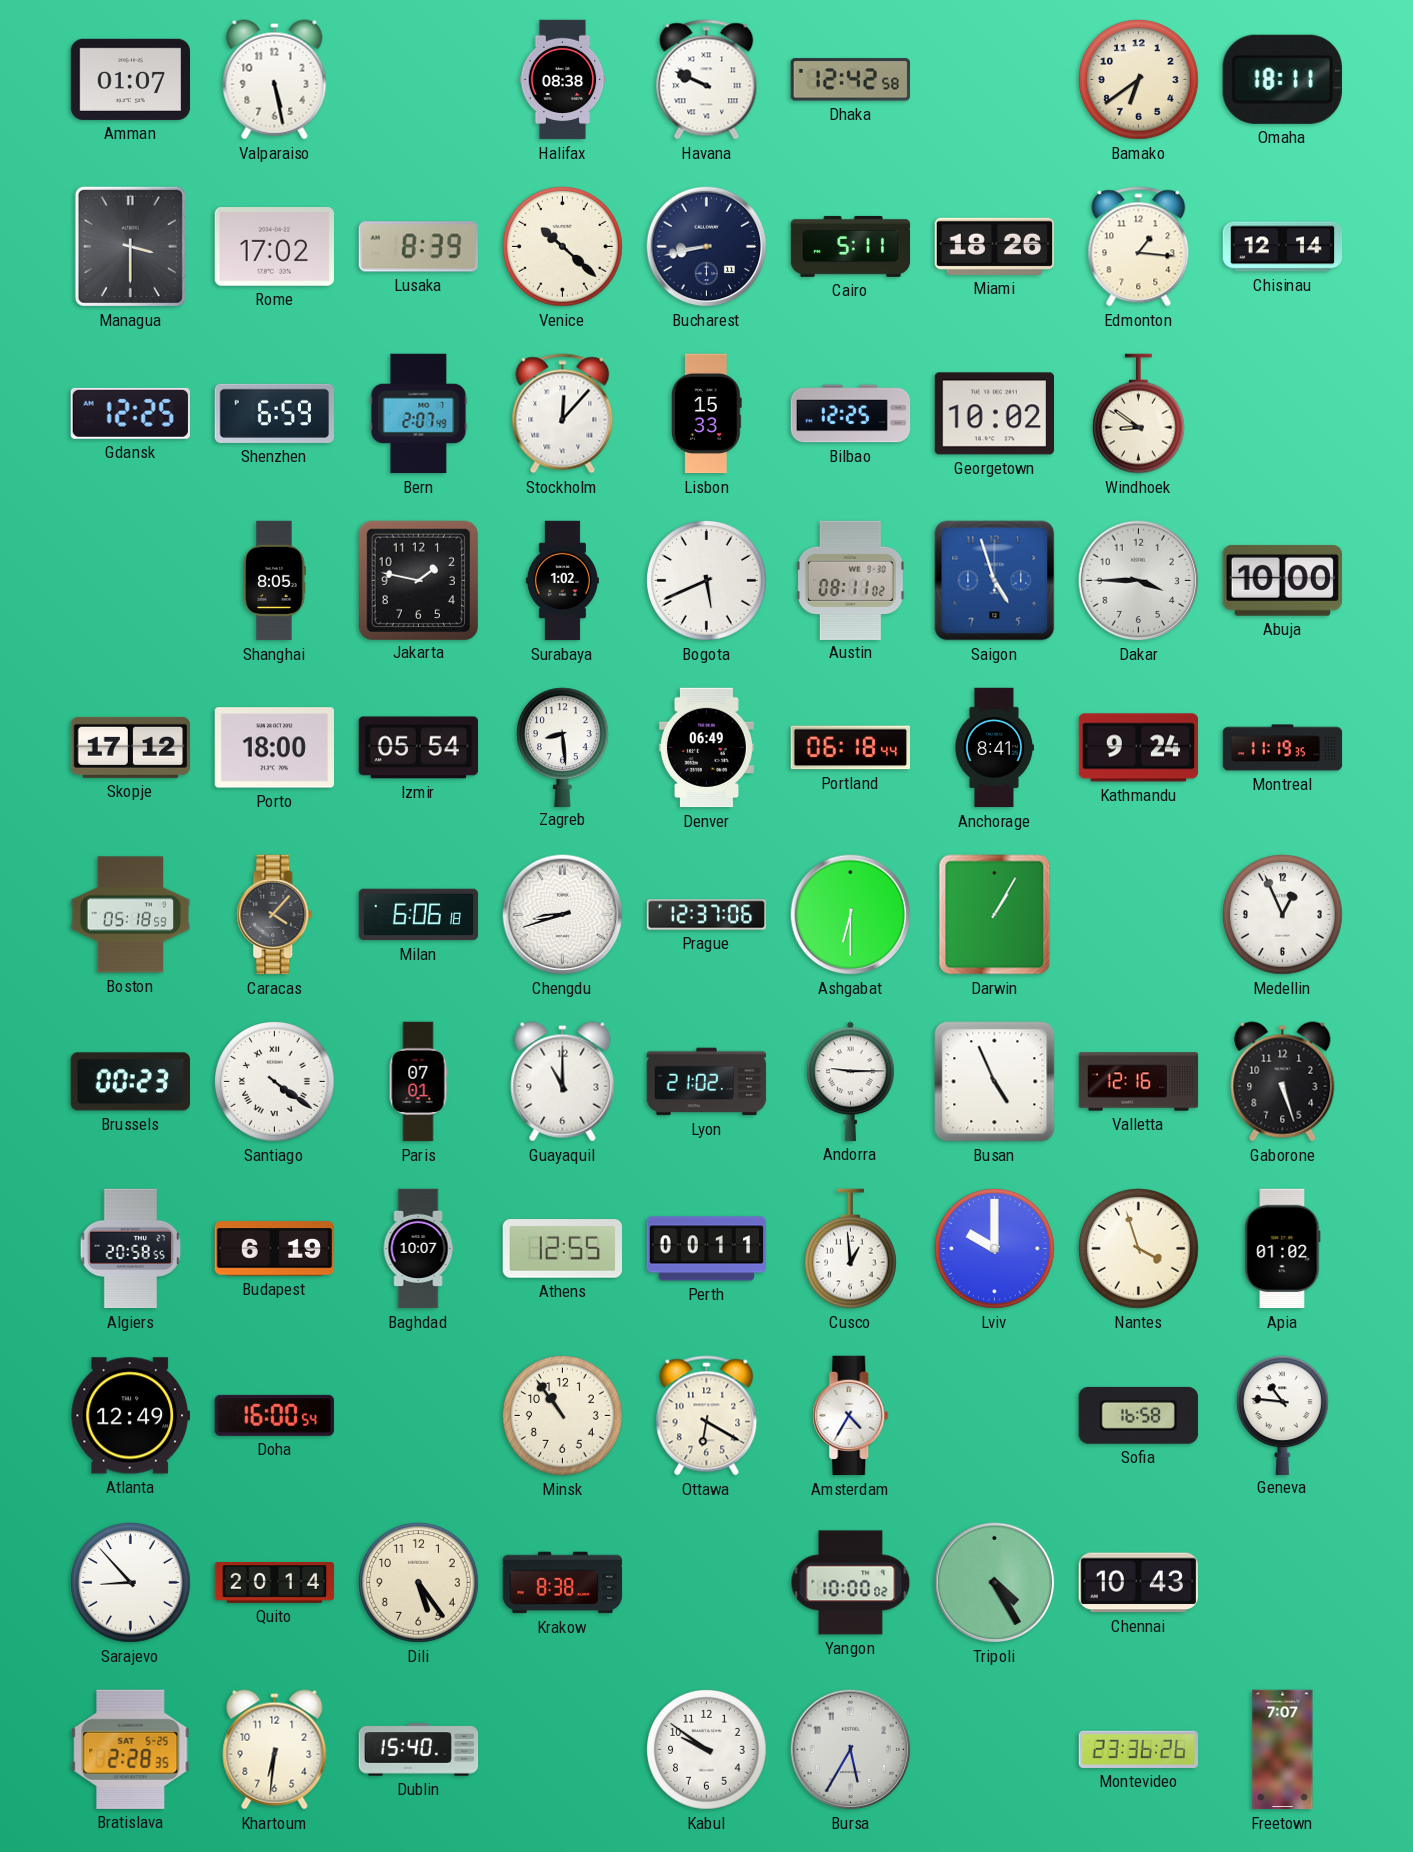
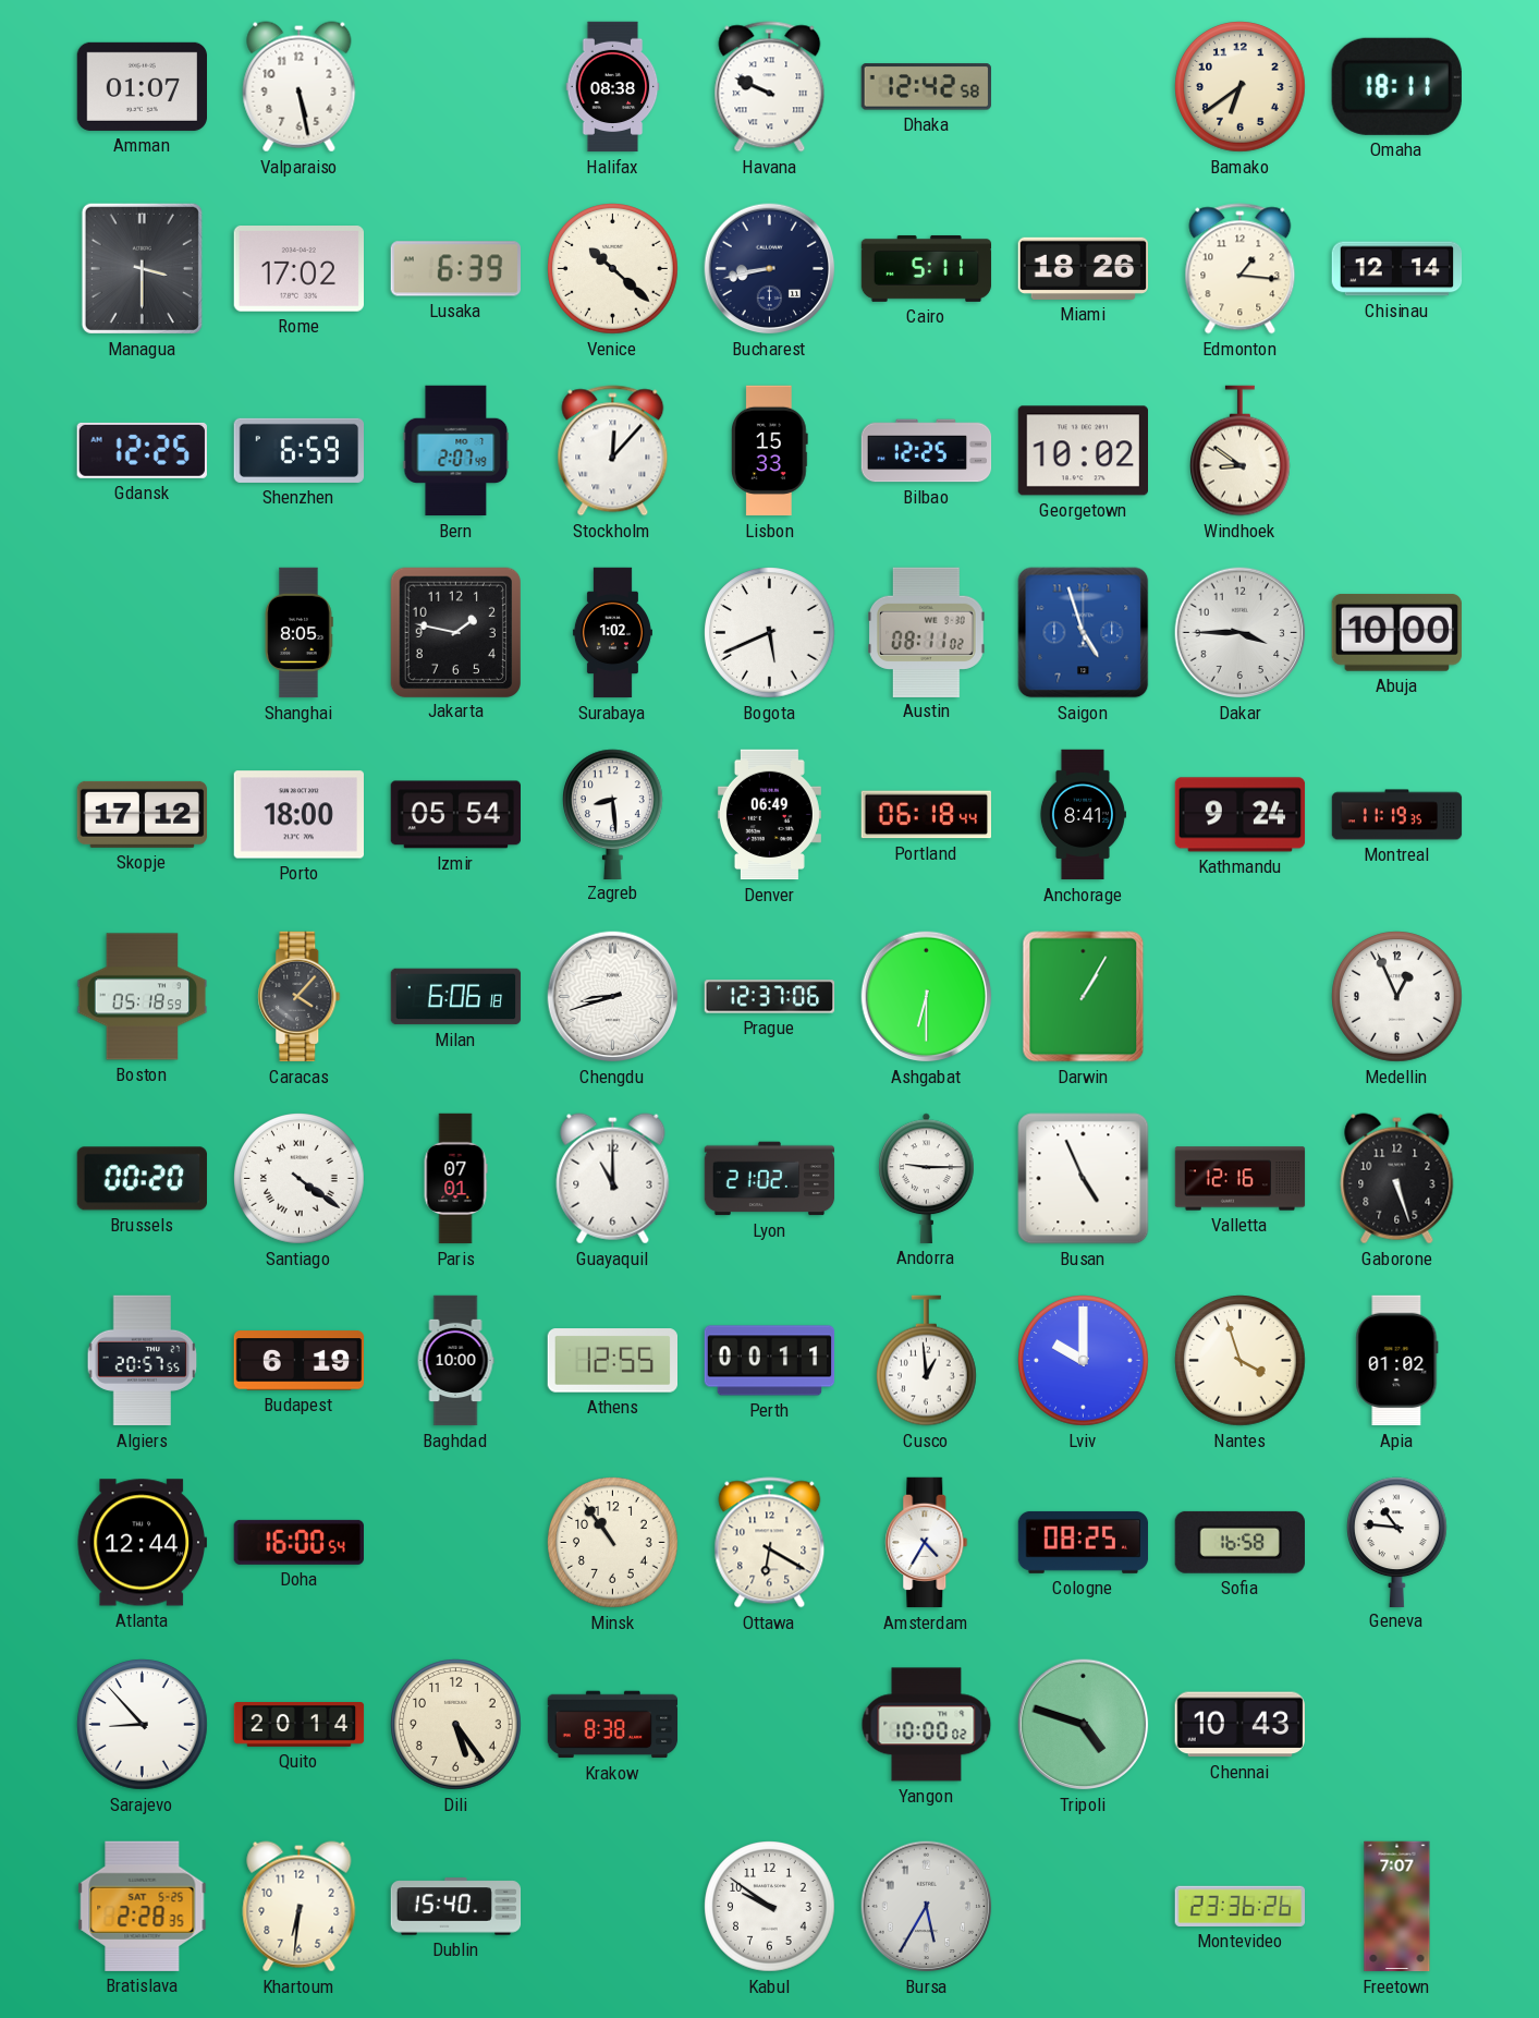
Lusaka: 8:39 -> 6:39 (455, 269)
Brussels: 00:23 -> 00:20 (142, 1179)
Algiers: 20:58 -> 20:57 (143, 1361)
Baghdad: 10:07 -> 10:00 (455, 1361)
Atlanta: 12:49 -> 12:44 (142, 1543)
Cologne: none -> 08:25 (1084, 1542)
Tripoli: 4:25 -> 4:48 (1084, 1725)
